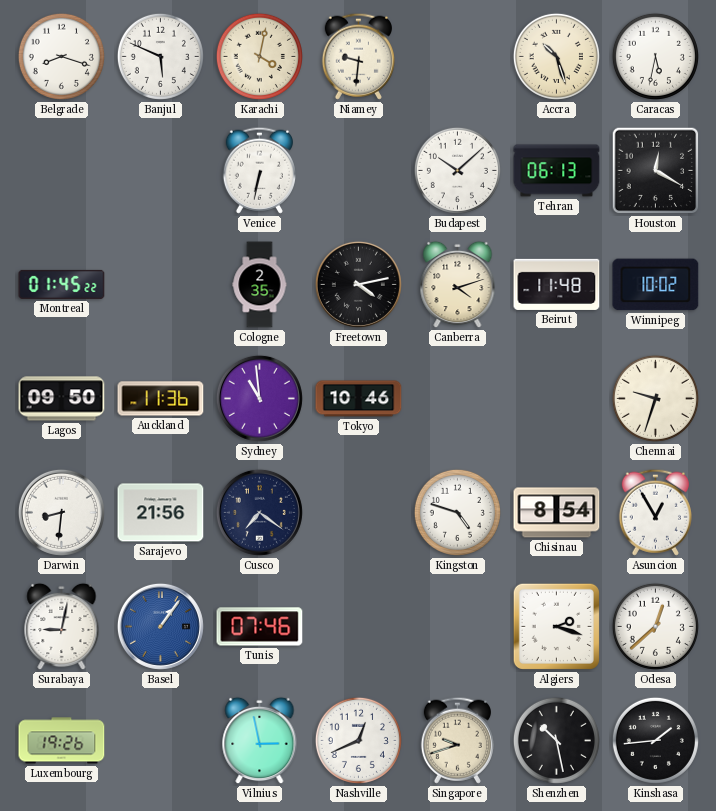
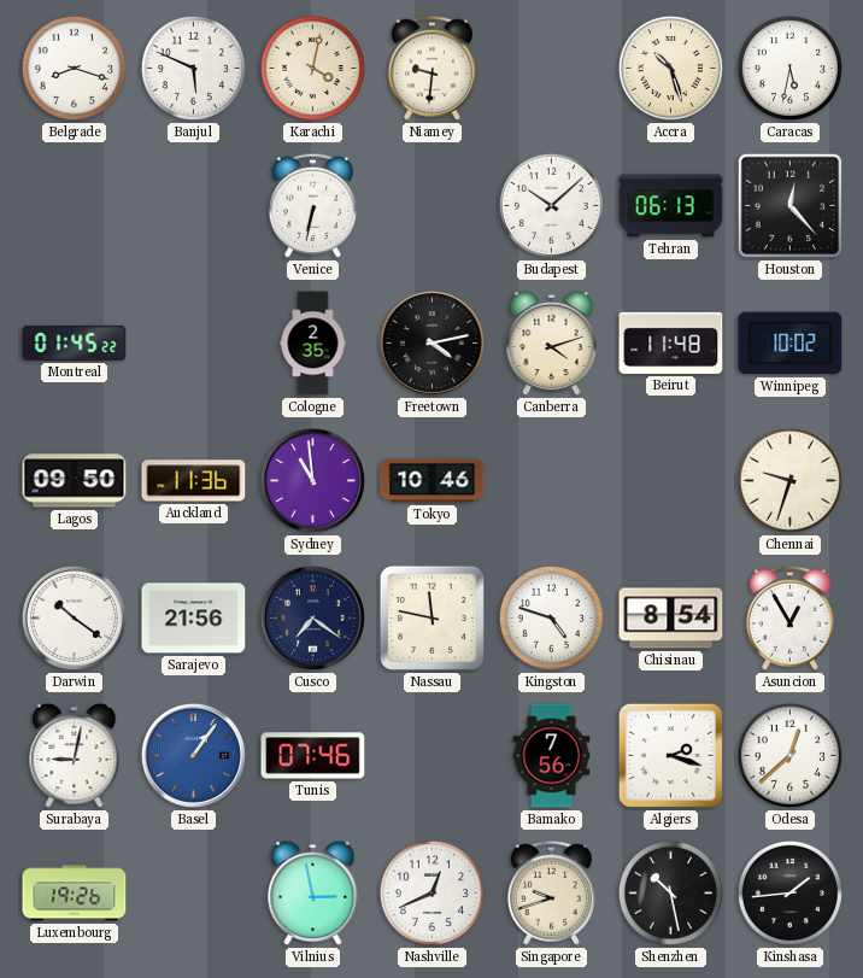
Houston: 12:20 -> 12:23 (791, 206)
Darwin: 8:31 -> 10:21 (74, 617)
Nassau: none -> 11:47 (431, 617)
Bamako: none -> 7:56 (552, 756)
